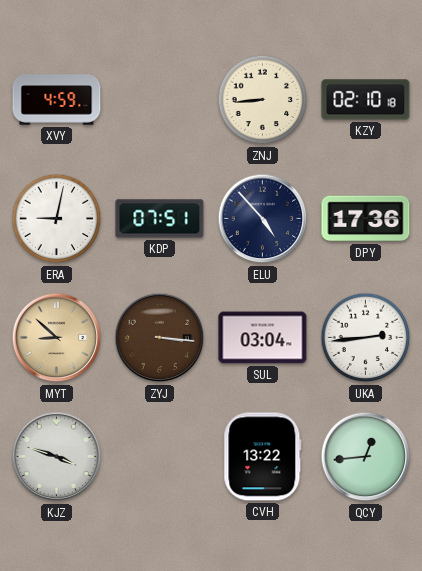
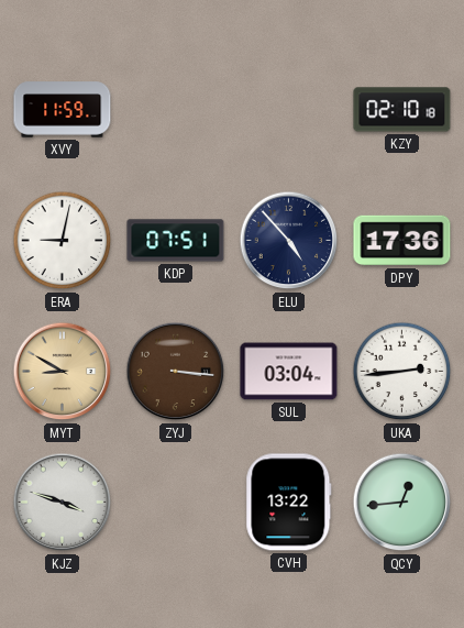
XVY: 4:59 -> 11:59 (63, 110)
ZNJ: 8:44 -> none (263, 100)
MYT: 8:52 -> 8:50 (63, 372)
